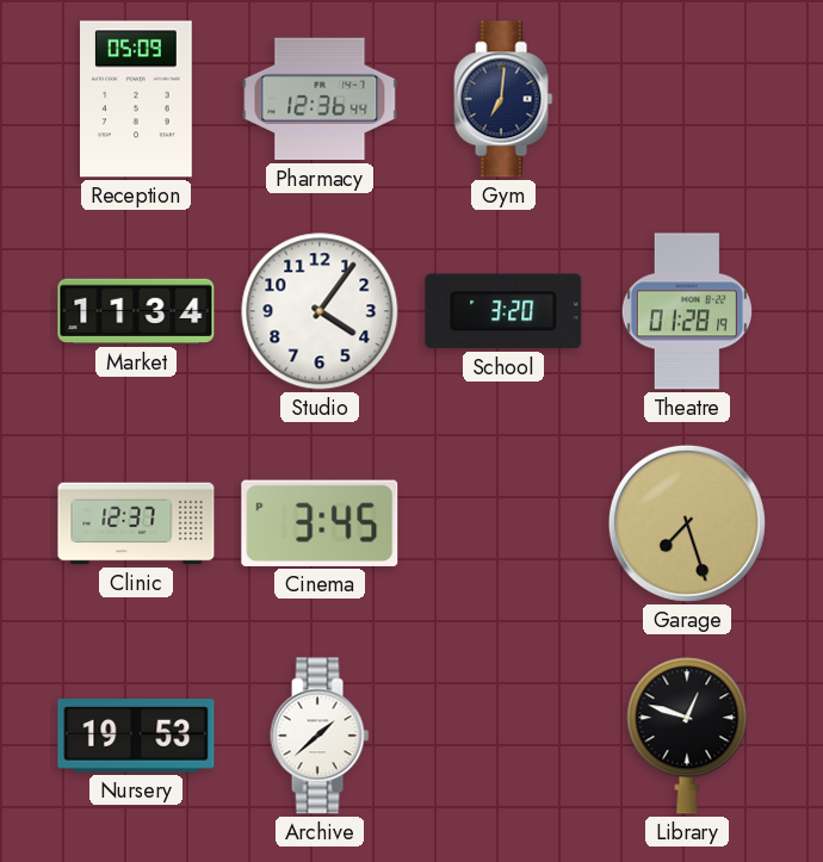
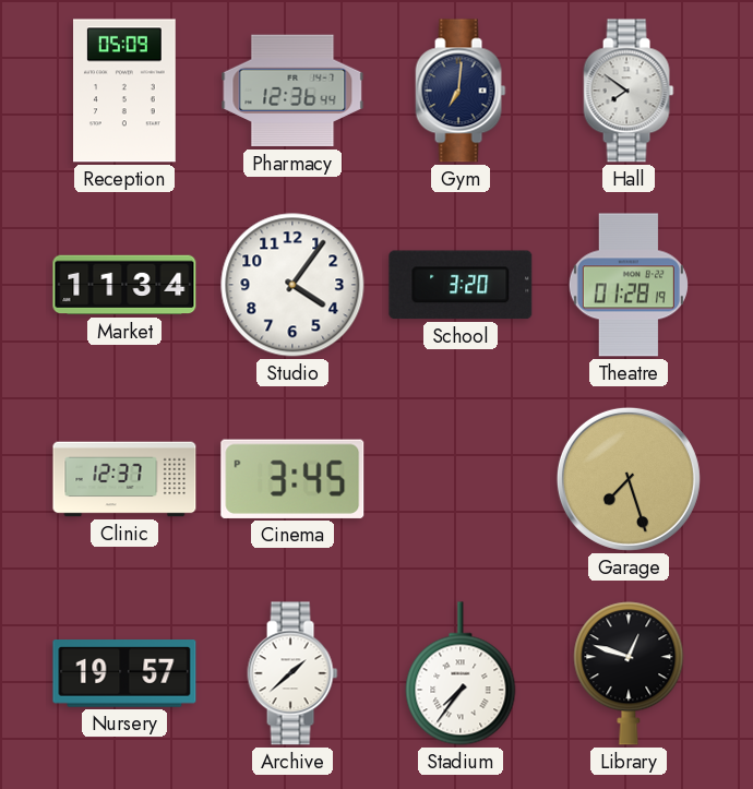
Hall: none -> 7:51 (629, 91)
Nursery: 19:53 -> 19:57 (124, 674)
Stadium: none -> 7:36 (461, 673)
